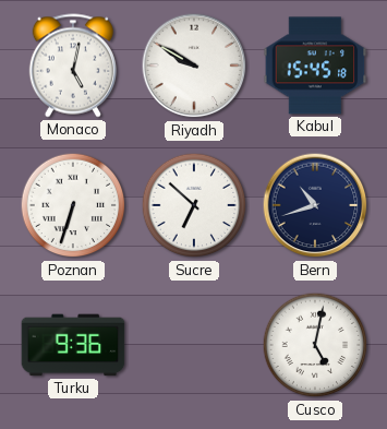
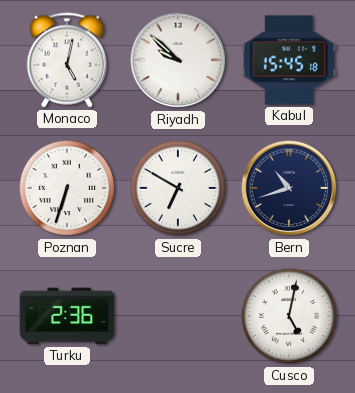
Riyadh: 9:50 -> 9:52 (178, 60)
Sucre: 6:52 -> 6:50 (178, 188)
Turku: 9:36 -> 2:36 (67, 316)
